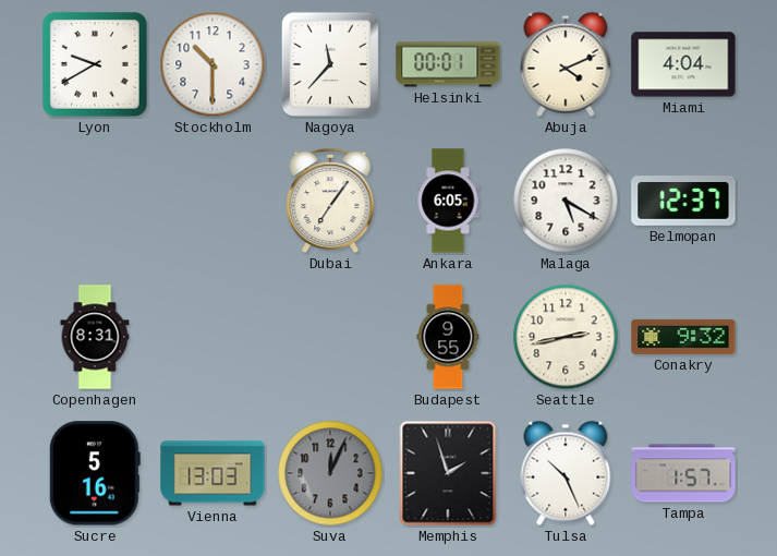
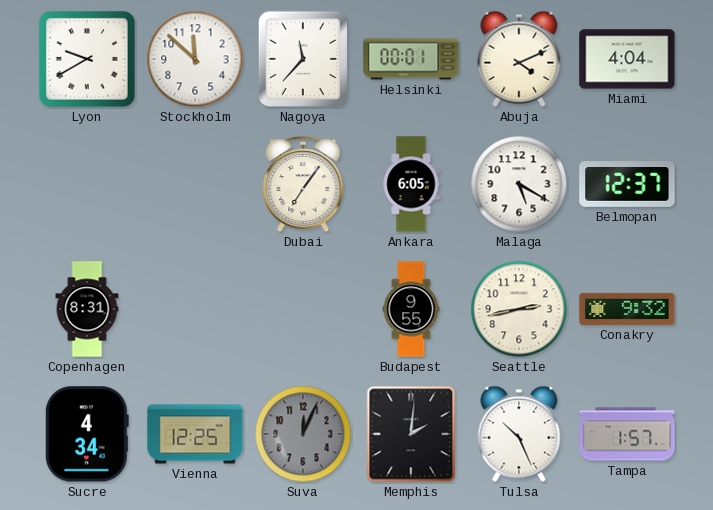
Stockholm: 10:30 -> 11:52 (195, 59)
Sucre: 5:16 -> 4:34 (87, 434)
Vienna: 13:03 -> 12:25 (195, 434)
Memphis: 1:57 -> 2:01 (411, 434)
